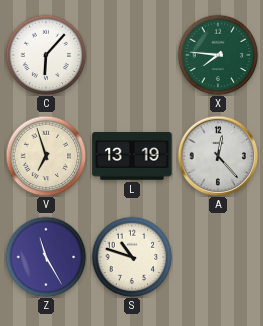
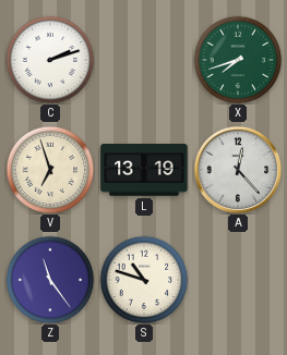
C: 6:07 -> 2:12 (50, 60)
X: 7:46 -> 7:42 (238, 60)
Z: 11:25 -> 11:24 (50, 280)
